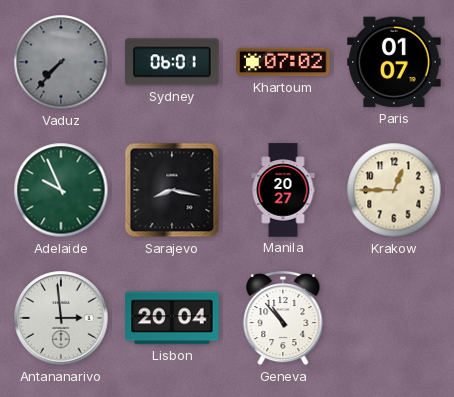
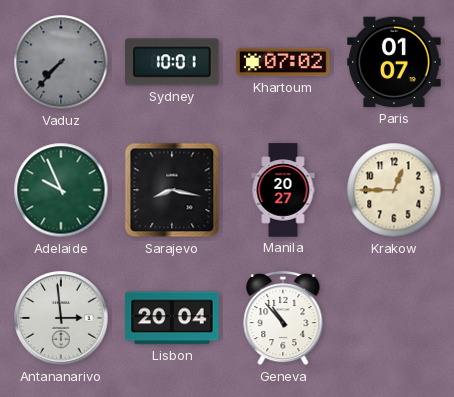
Sydney: 06:01 -> 10:01 (172, 62)
